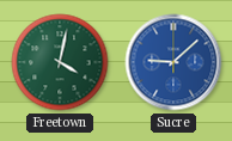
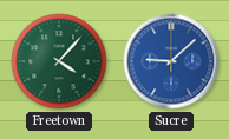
Freetown: 4:02 -> 4:07 (59, 61)
